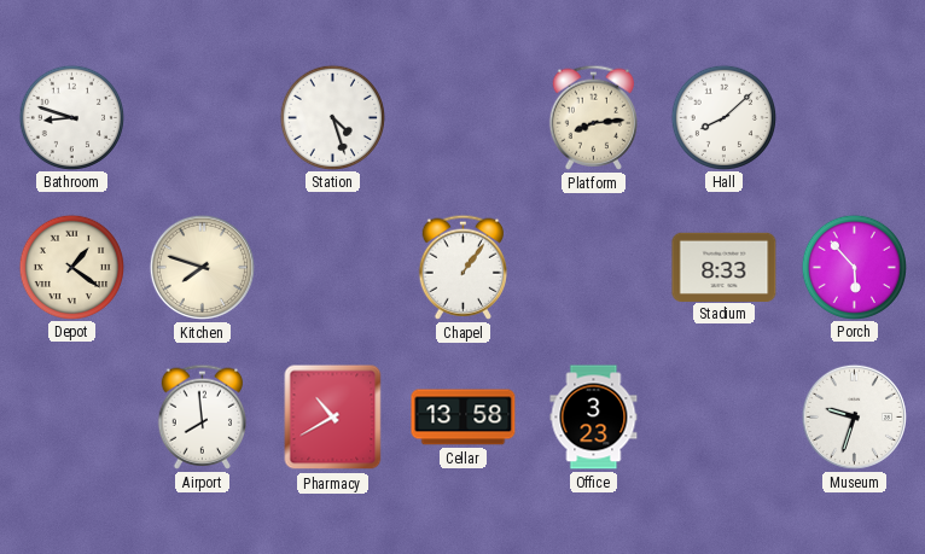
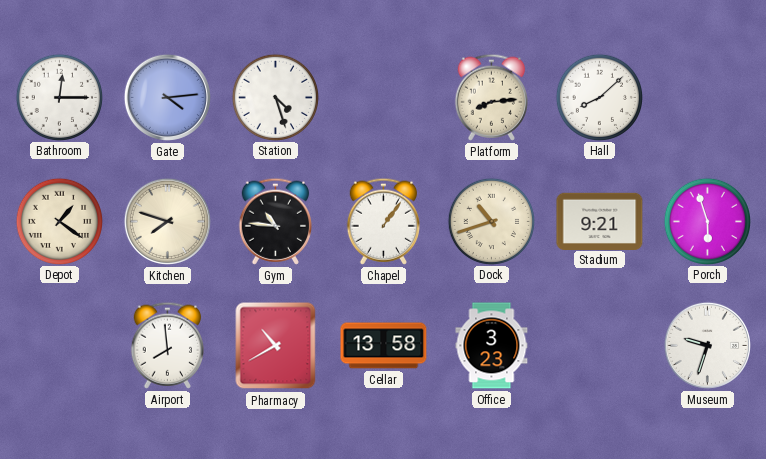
Bathroom: 8:48 -> 12:15 (59, 97)
Gate: none -> 4:14 (167, 97)
Gym: none -> 10:46 (275, 221)
Dock: none -> 10:42 (491, 221)
Stadium: 8:33 -> 9:21 (600, 221)
Porch: 5:53 -> 5:57 (707, 221)
